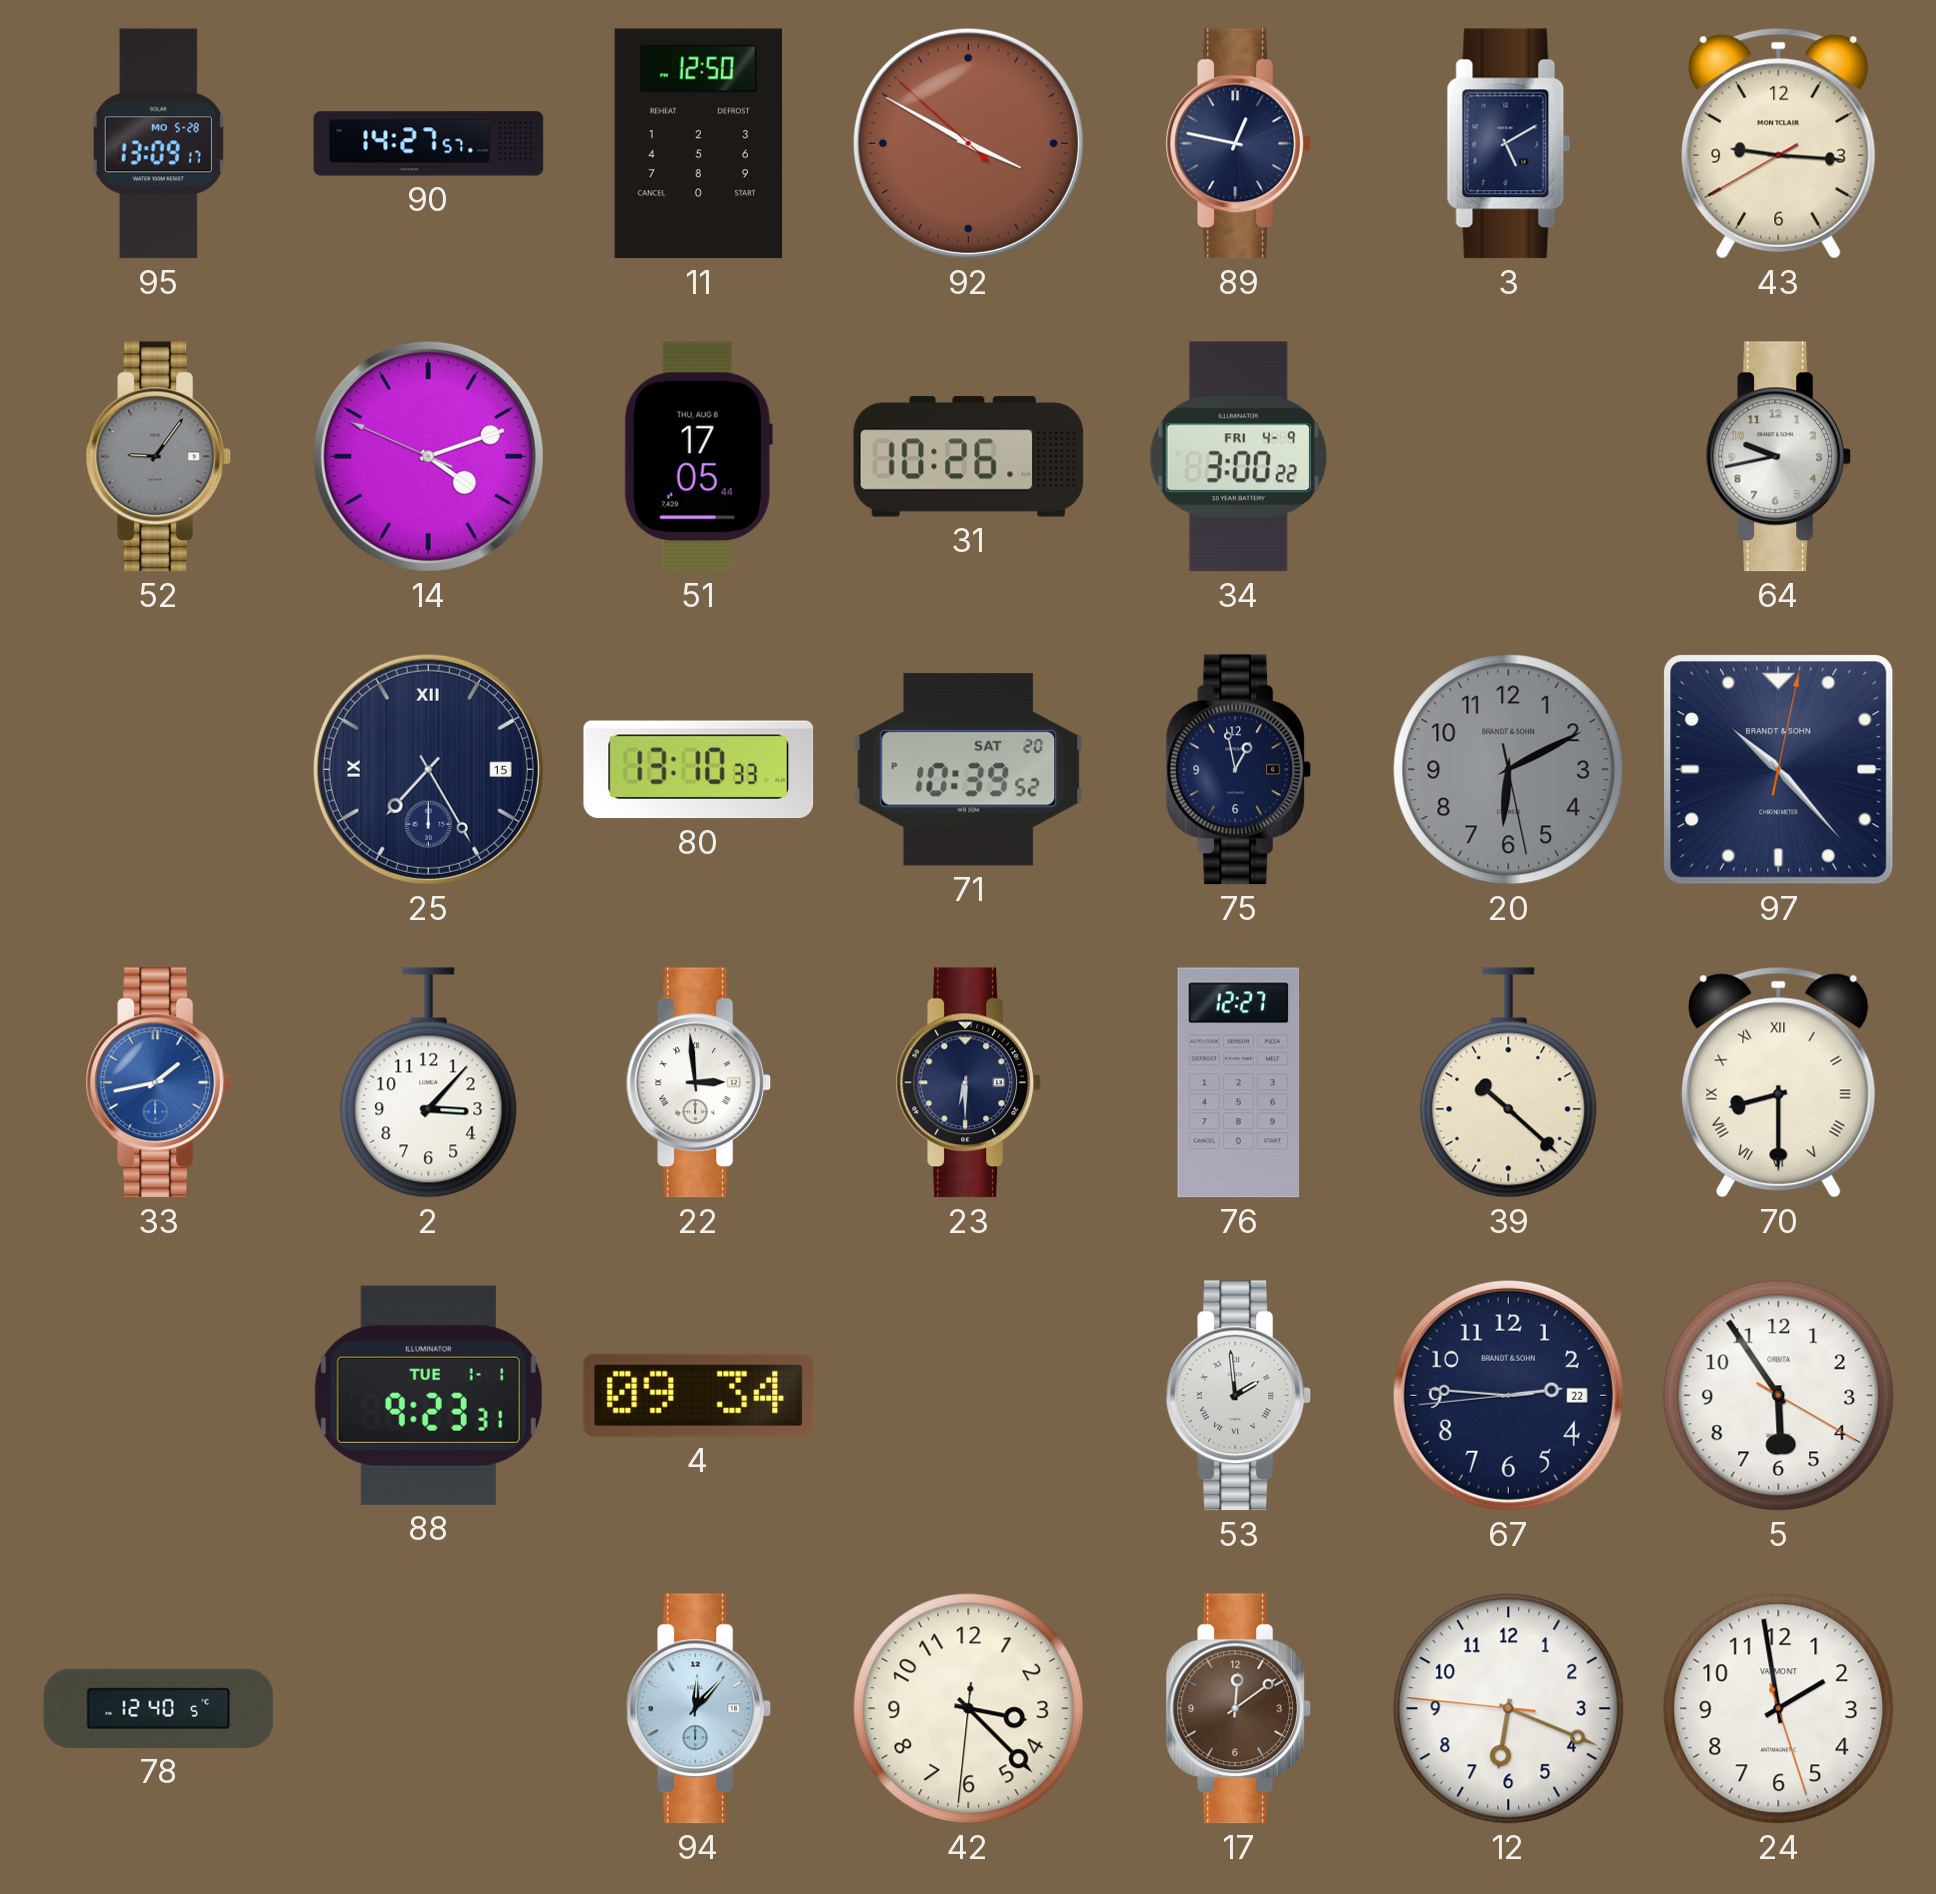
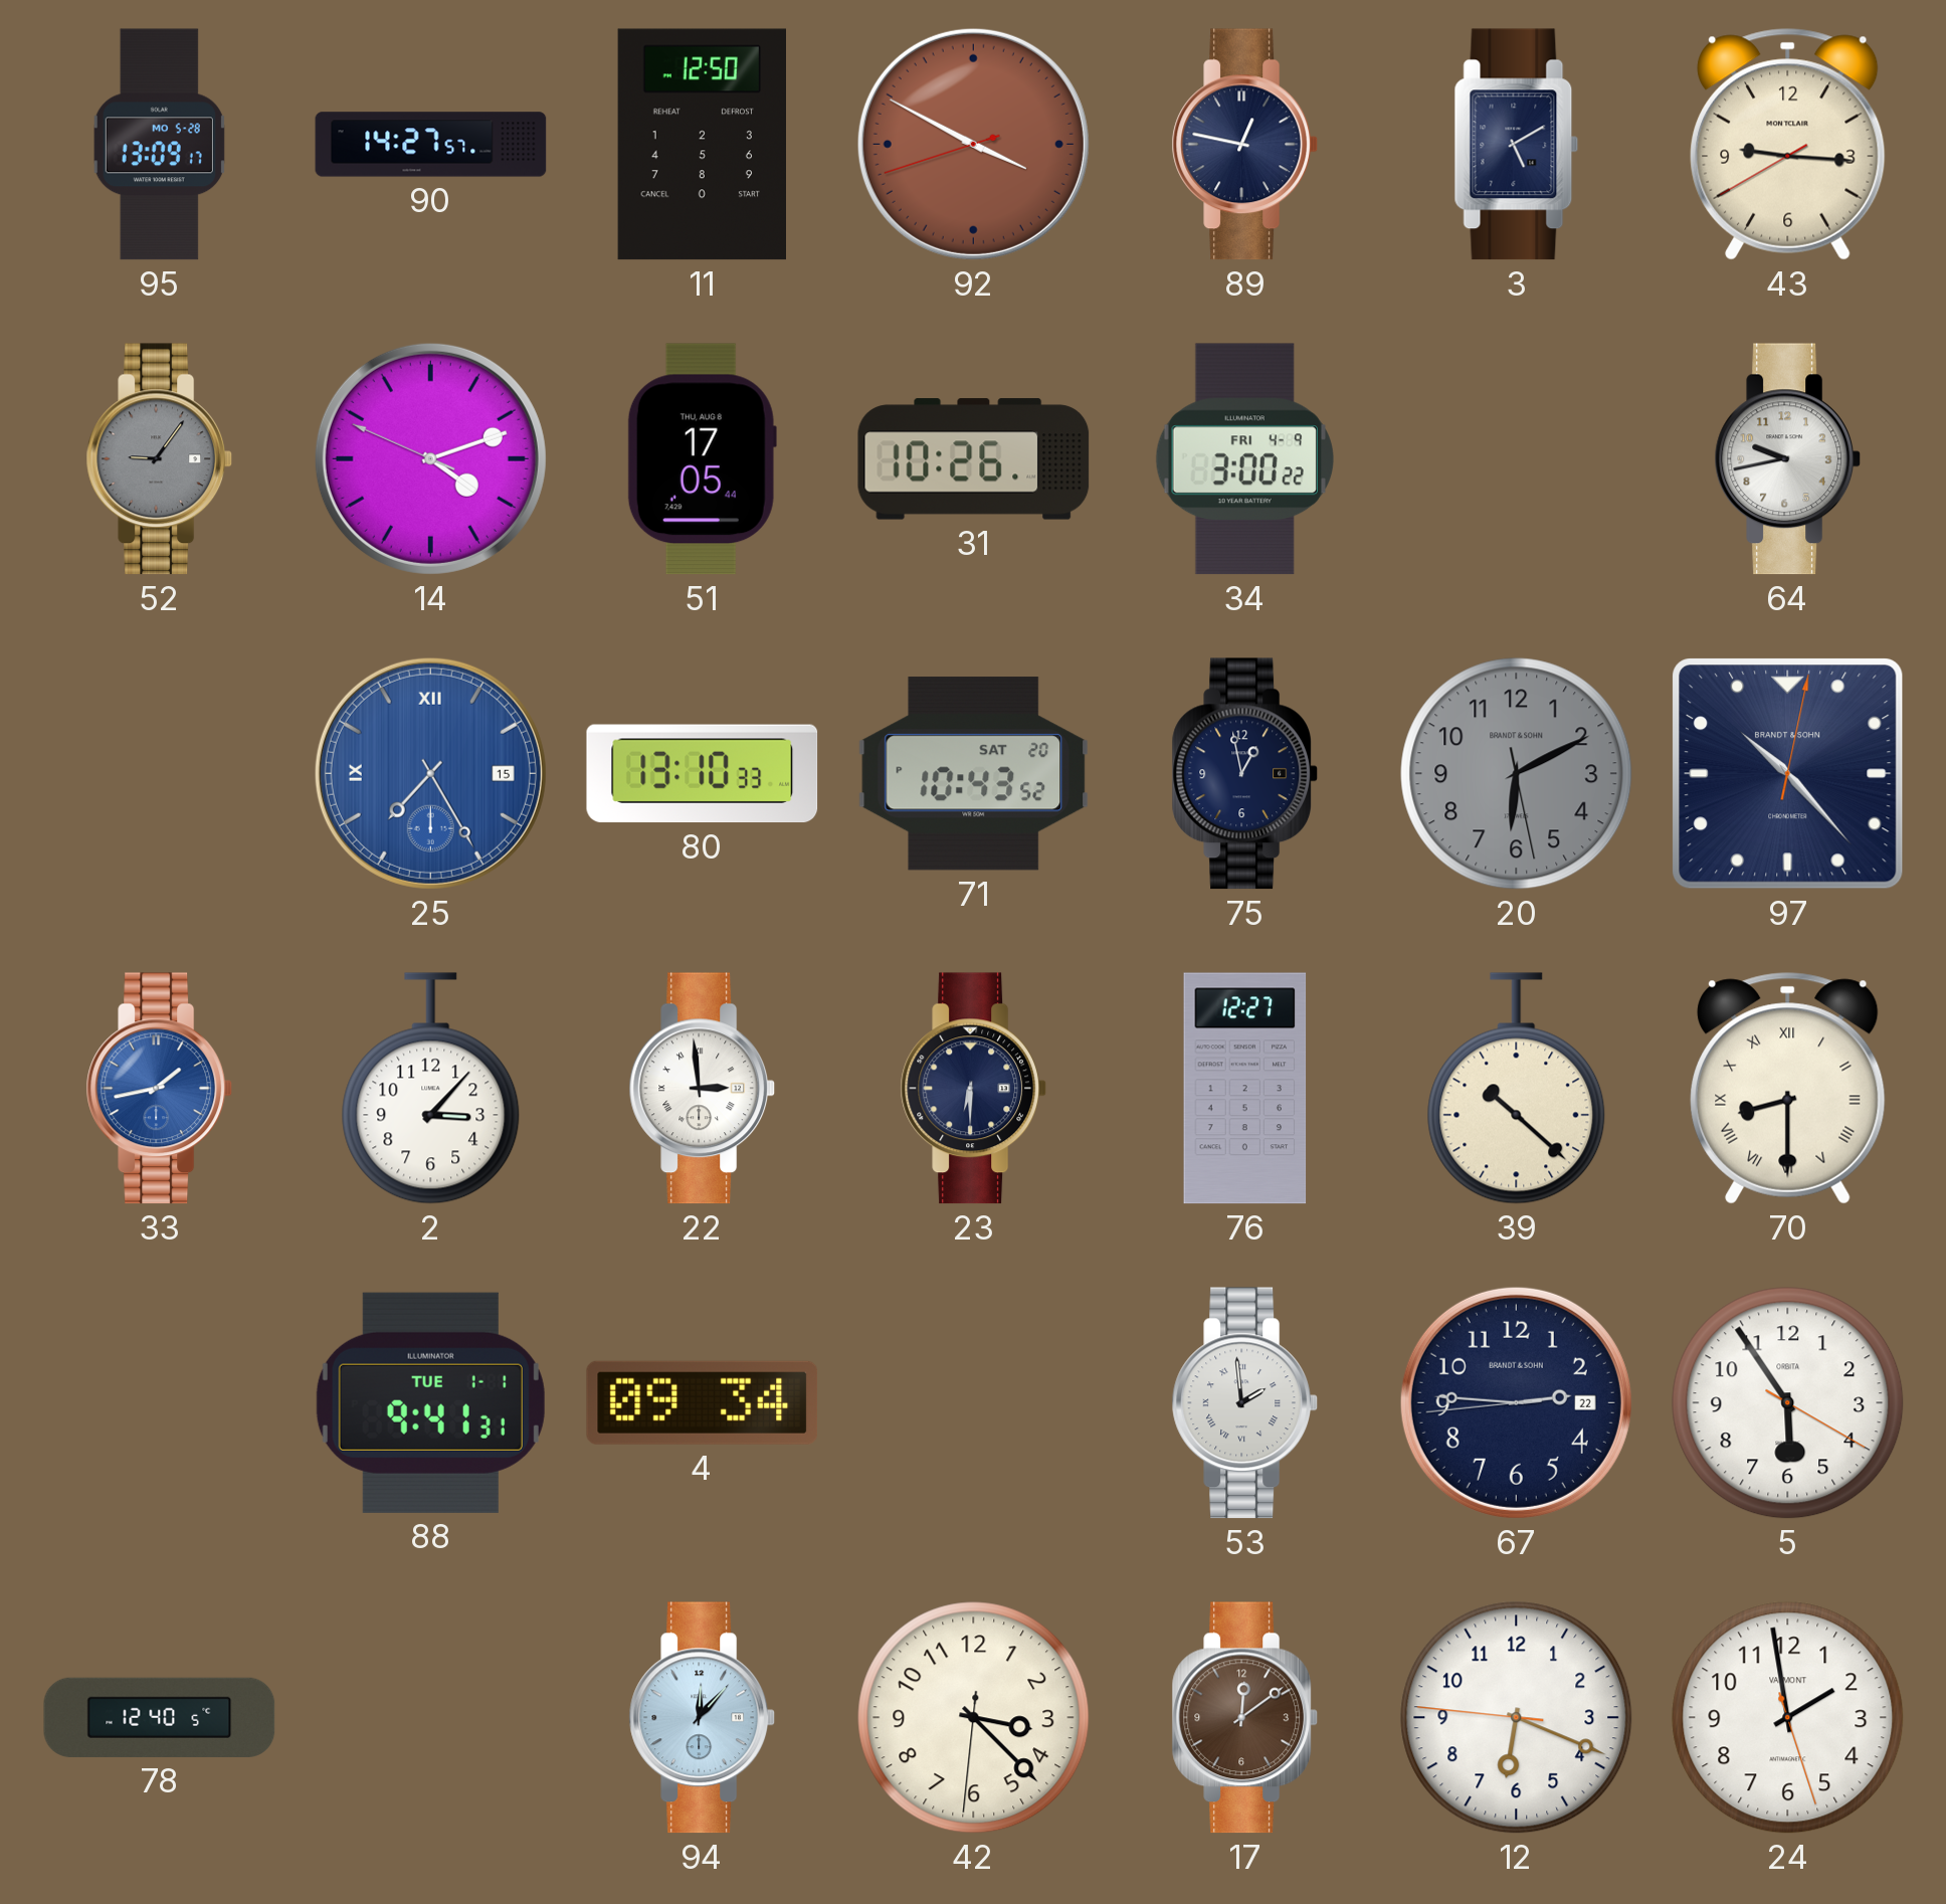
92: 3:49:52 -> 3:49:42 (973, 144)
25 dial: navy -> blue (430, 773)
71: 10:39 -> 10:43 (974, 774)
88: 9:23 -> 9:41 (430, 1402)
